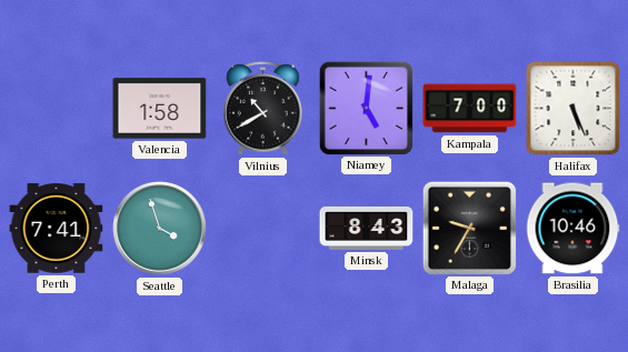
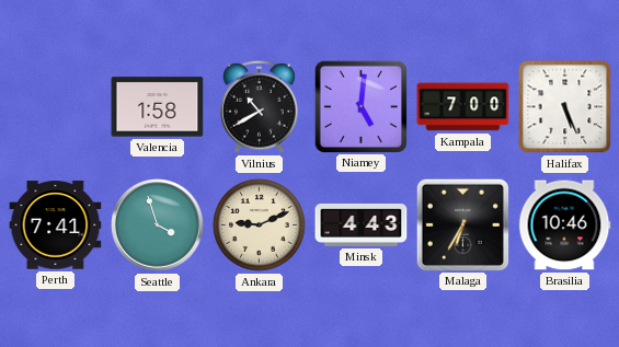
Ankara: none -> 9:11 (259, 224)
Minsk: 8:43 -> 4:43 (362, 224)
Malaga: 9:35 -> 6:35 (462, 224)
